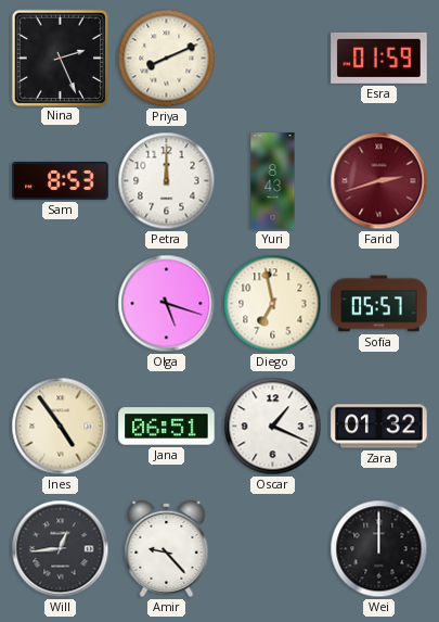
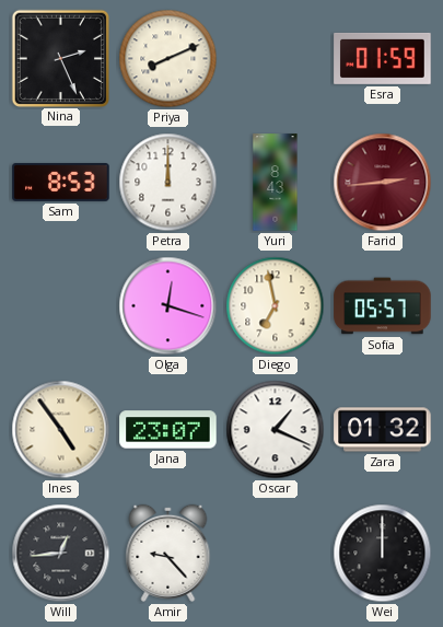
Farid: 2:42 -> 2:44 (383, 183)
Olga: 5:18 -> 12:18 (168, 306)
Jana: 06:51 -> 23:07 (168, 430)
